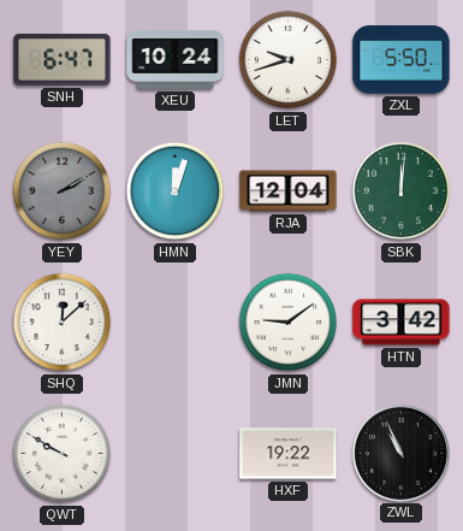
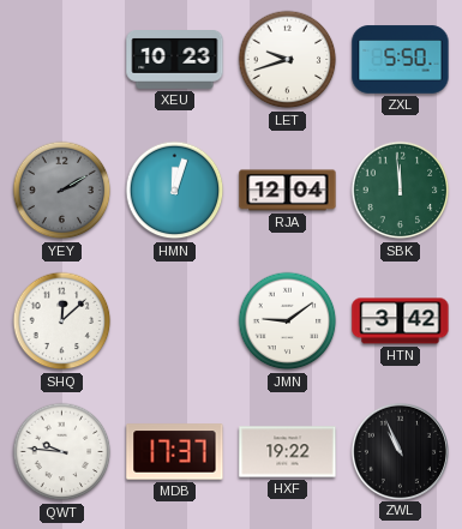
SNH: 6:47 -> none (63, 60)
XEU: 10:24 -> 10:23 (175, 60)
SBK: 12:01 -> 11:59 (401, 191)
QWT: 9:50 -> 9:46 (62, 452)
MDB: none -> 17:37 (175, 452)
